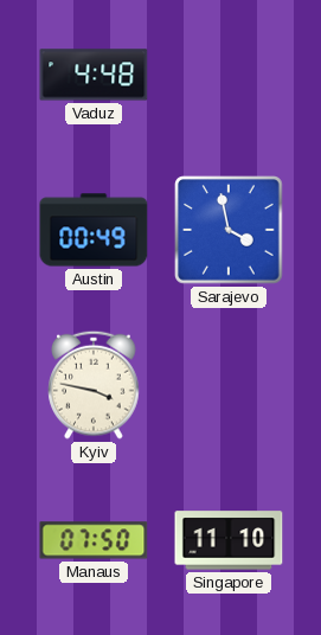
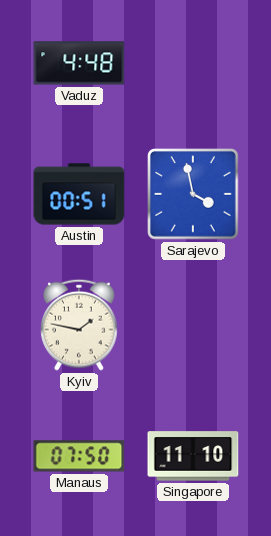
Austin: 00:49 -> 00:51 (79, 194)
Kyiv: 3:47 -> 1:47 (79, 325)
